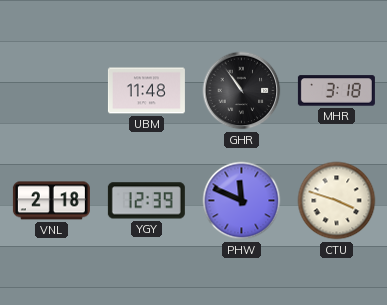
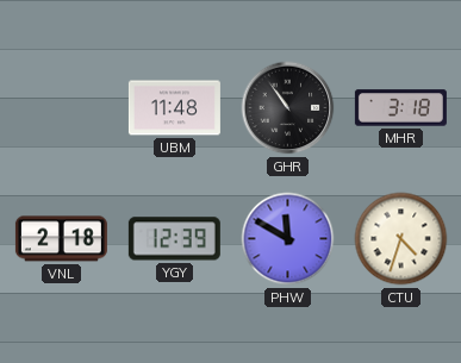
PHW: 11:49 -> 11:50 (288, 239)
CTU: 3:48 -> 4:33 (401, 239)
